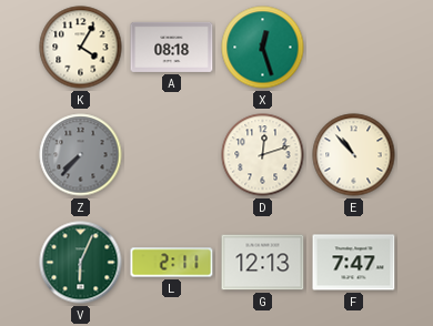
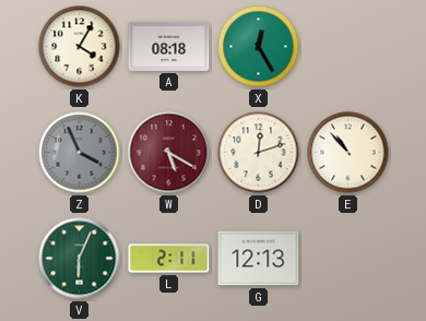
X: 12:27 -> 12:25 (259, 47)
Z: 7:37 -> 3:56 (80, 153)
W: none -> 5:20 (169, 153)
F: 7:47 -> none (354, 263)
